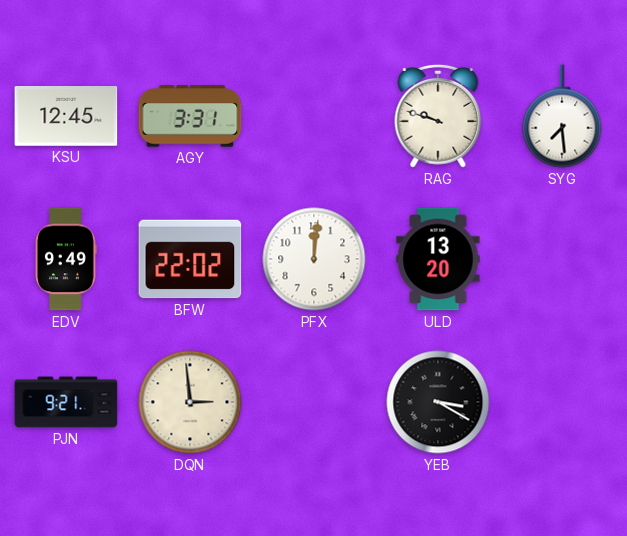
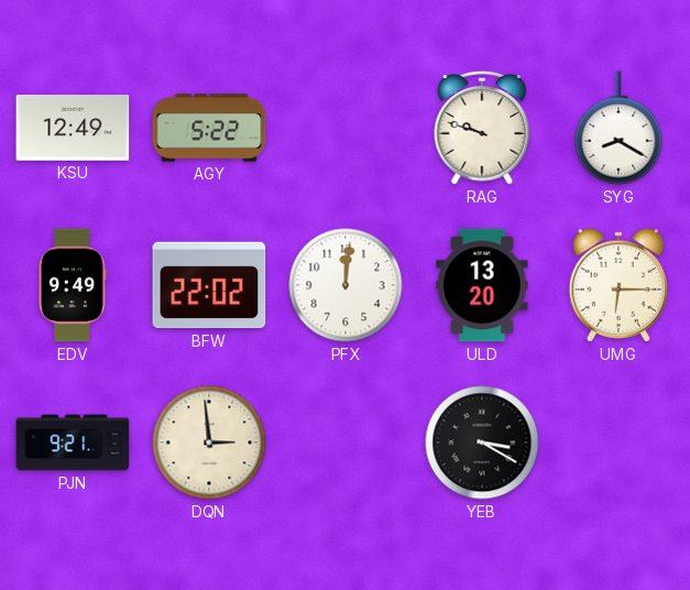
KSU: 12:45 -> 12:49 (73, 129)
AGY: 3:31 -> 5:22 (209, 128)
SYG: 7:29 -> 8:20 (618, 128)
UMG: none -> 6:15 (618, 285)
